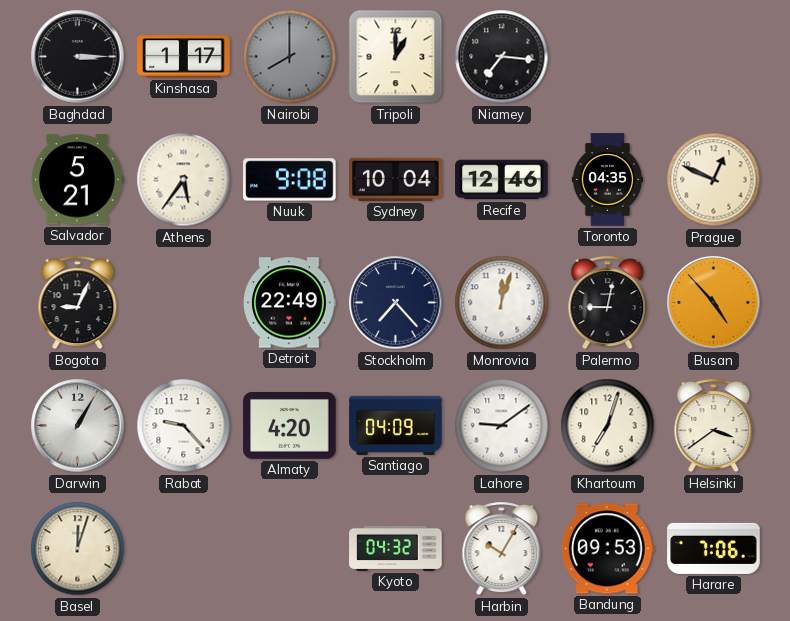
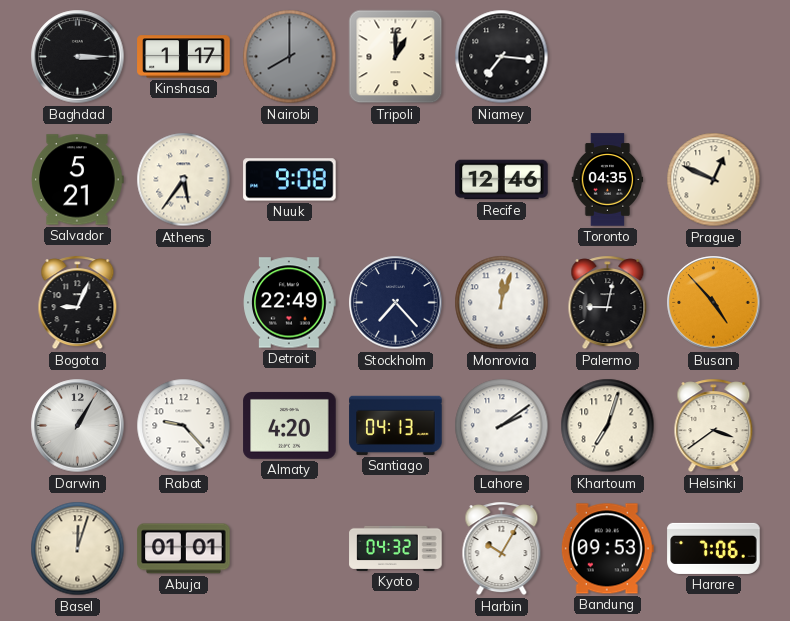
Sydney: 10:04 -> none (396, 179)
Santiago: 04:09 -> 04:13 (396, 425)
Lahore: 9:09 -> 2:09 (502, 426)
Abuja: none -> 01:01 (184, 549)
